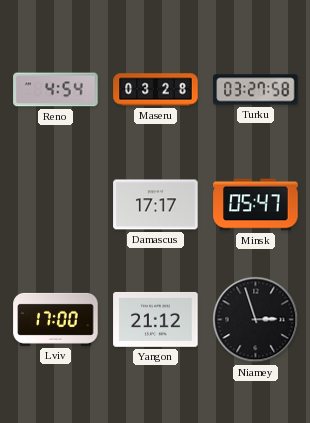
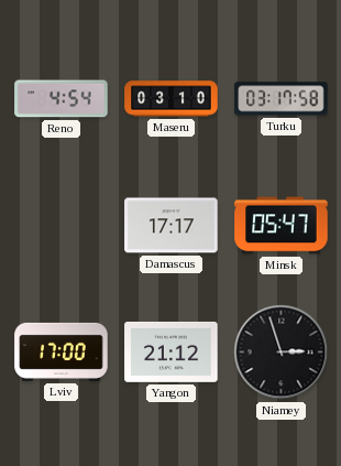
Maseru: 03:28 -> 03:10 (172, 99)
Turku: 03:27 -> 03:17 (282, 99)
